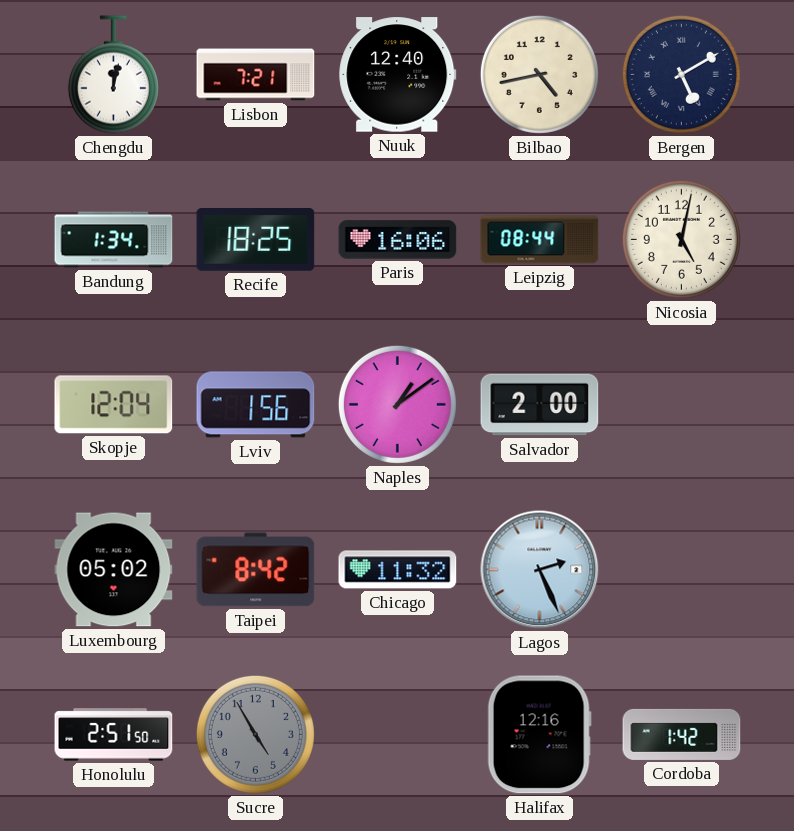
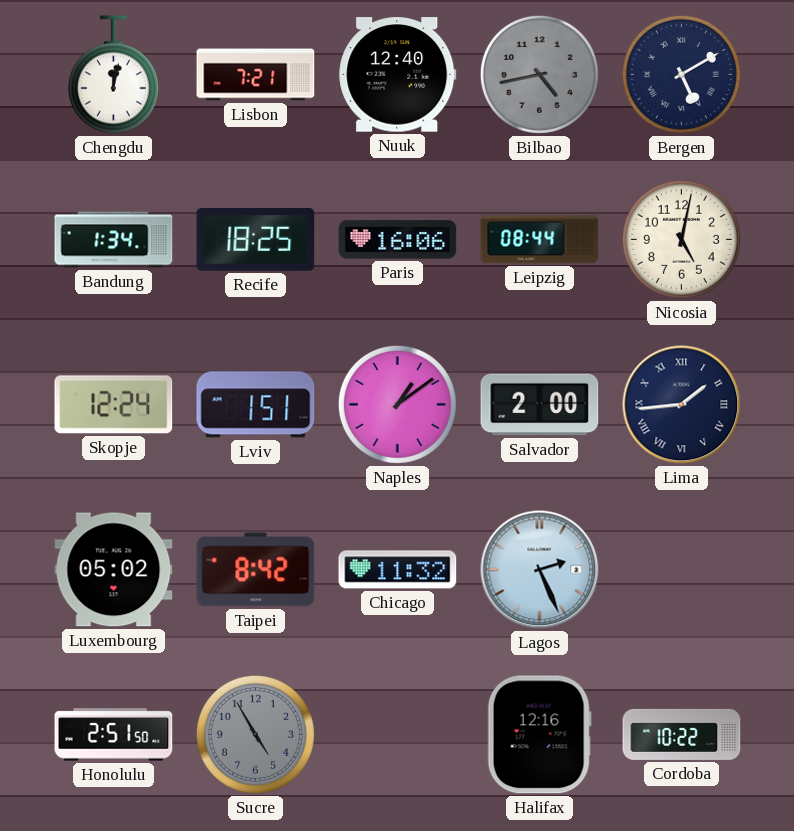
Bilbao dial: cream -> grey (539, 74)
Skopje: 12:04 -> 12:24 (114, 405)
Lviv: 1:56 -> 1:51 (256, 405)
Lima: none -> 1:44 (682, 405)
Cordoba: 1:42 -> 10:22 (682, 734)
